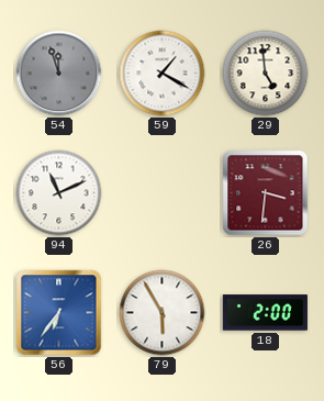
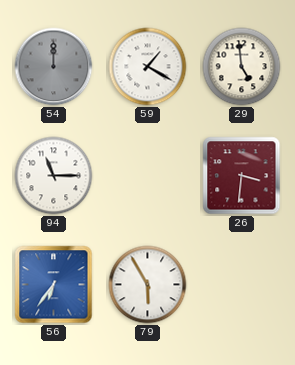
54: 11:57 -> 12:00 (54, 67)
94: 11:11 -> 11:15 (54, 176)
18: 2:00 -> none (265, 313)
